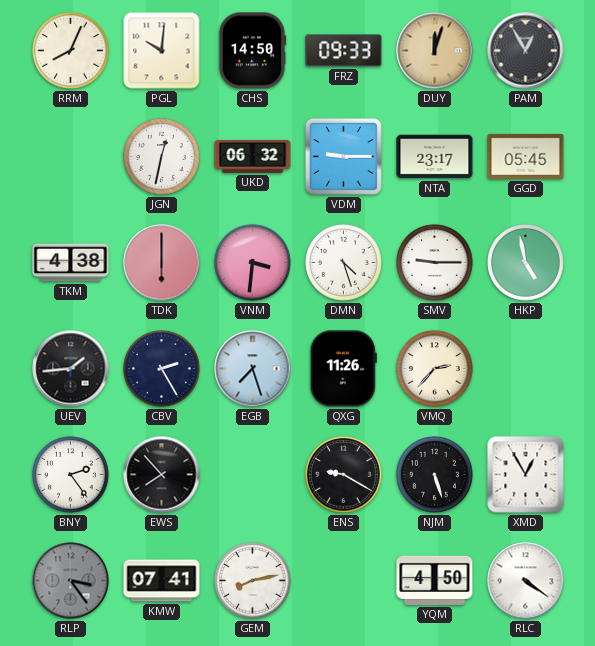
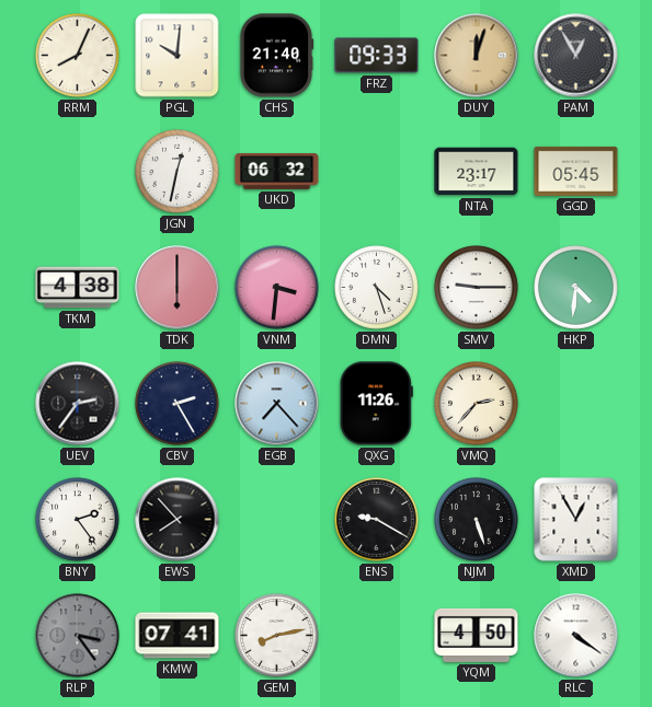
CHS: 14:50 -> 21:40 (276, 56)
VDM: 9:15 -> none (343, 156)
HKP: 4:58 -> 4:31 (576, 288)
UEV: 1:44 -> 2:36 (78, 404)
EGB: 7:27 -> 7:23 (277, 404)
